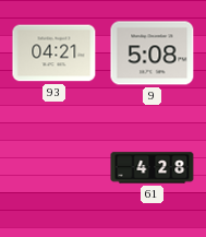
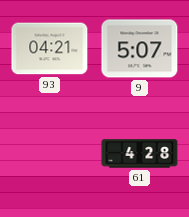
9: 5:08 -> 5:07 (140, 49)
